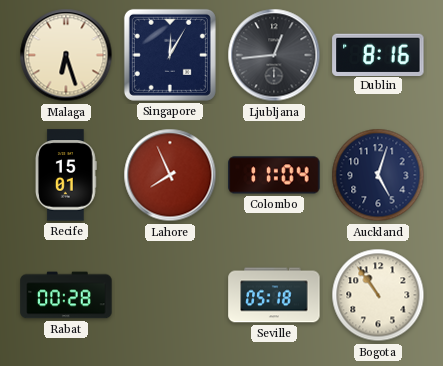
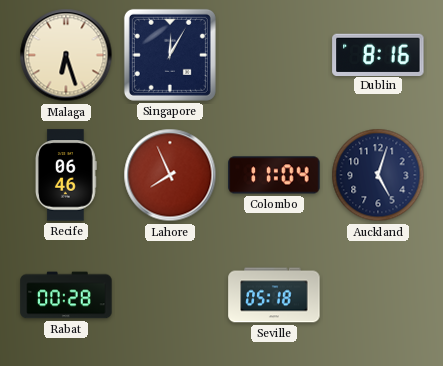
Ljubljana: 12:44 -> none (274, 55)
Recife: 15:01 -> 06:46 (66, 175)
Bogota: 10:54 -> none (378, 295)
